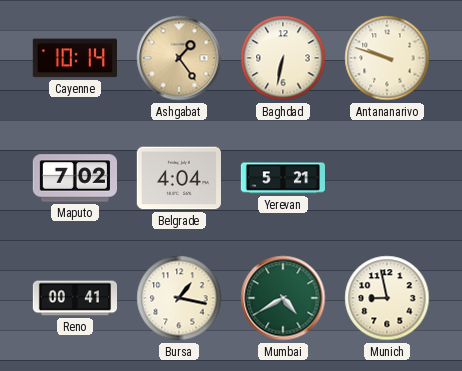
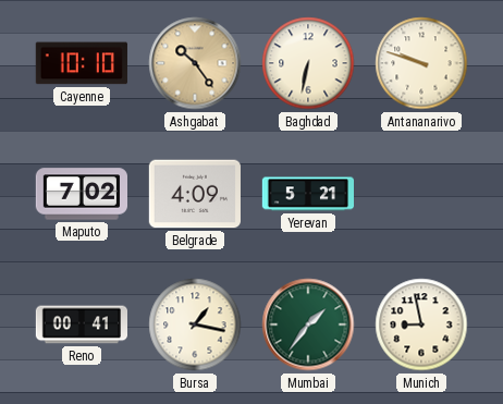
Cayenne: 10:14 -> 10:10 (82, 63)
Ashgabat: 1:24 -> 10:24 (195, 63)
Belgrade: 4:04 -> 4:09 (195, 194)
Mumbai: 4:40 -> 1:36 (308, 325)
